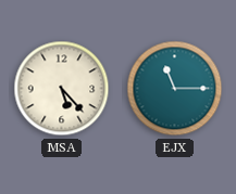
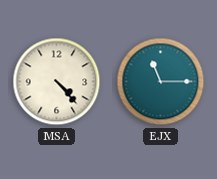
MSA: 5:23 -> 4:23 (57, 82)
